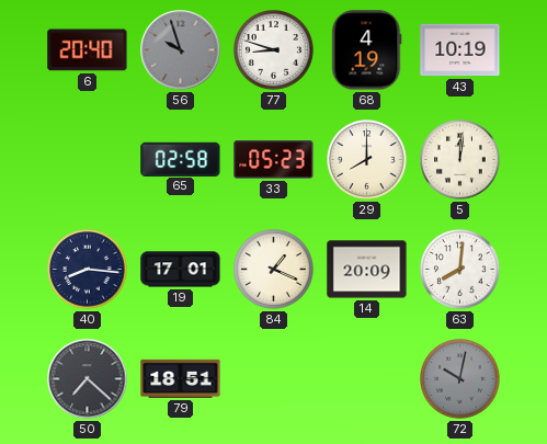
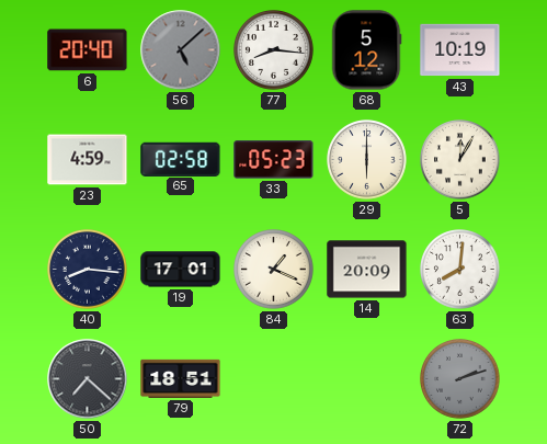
56: 9:57 -> 5:08 (181, 50)
77: 8:48 -> 8:16 (274, 50)
68: 4:19 -> 5:12 (366, 50)
23: none -> 4:59 (88, 160)
29: 8:00 -> 6:00 (367, 160)
5: 12:01 -> 12:05 (460, 160)
72: 10:02 -> 2:12 (460, 379)
